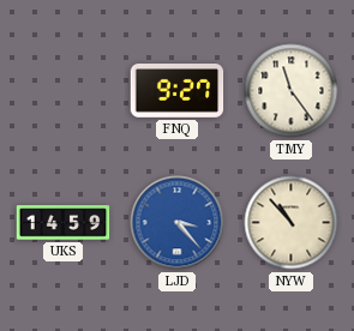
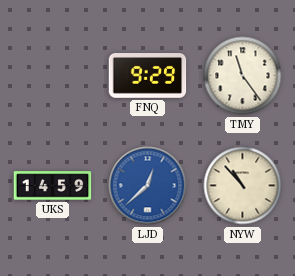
FNQ: 9:27 -> 9:29 (148, 76)
LJD: 3:23 -> 12:38 (148, 186)
